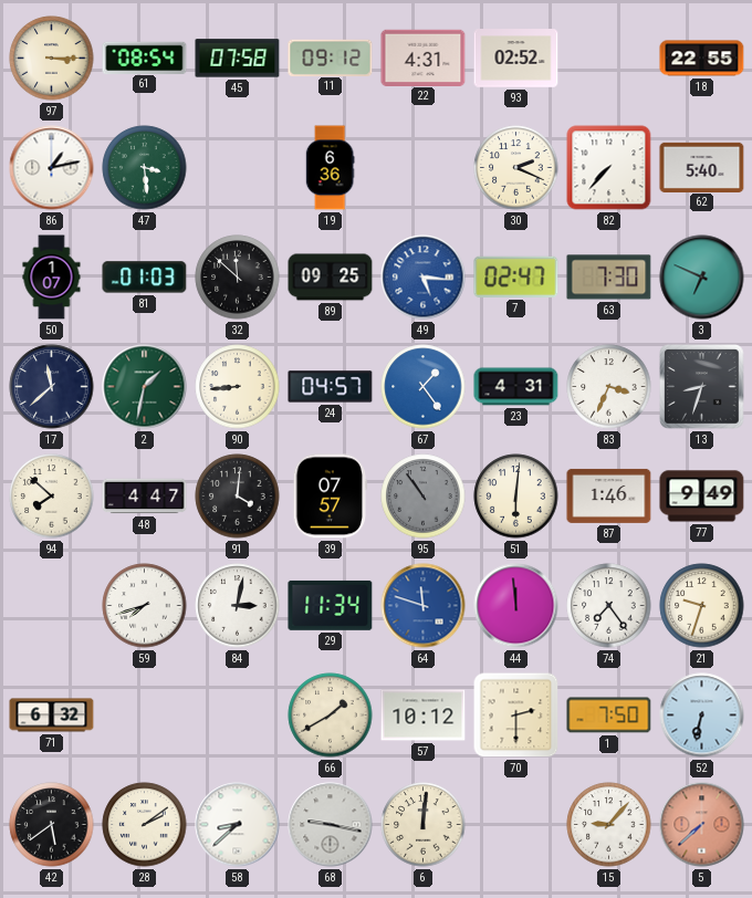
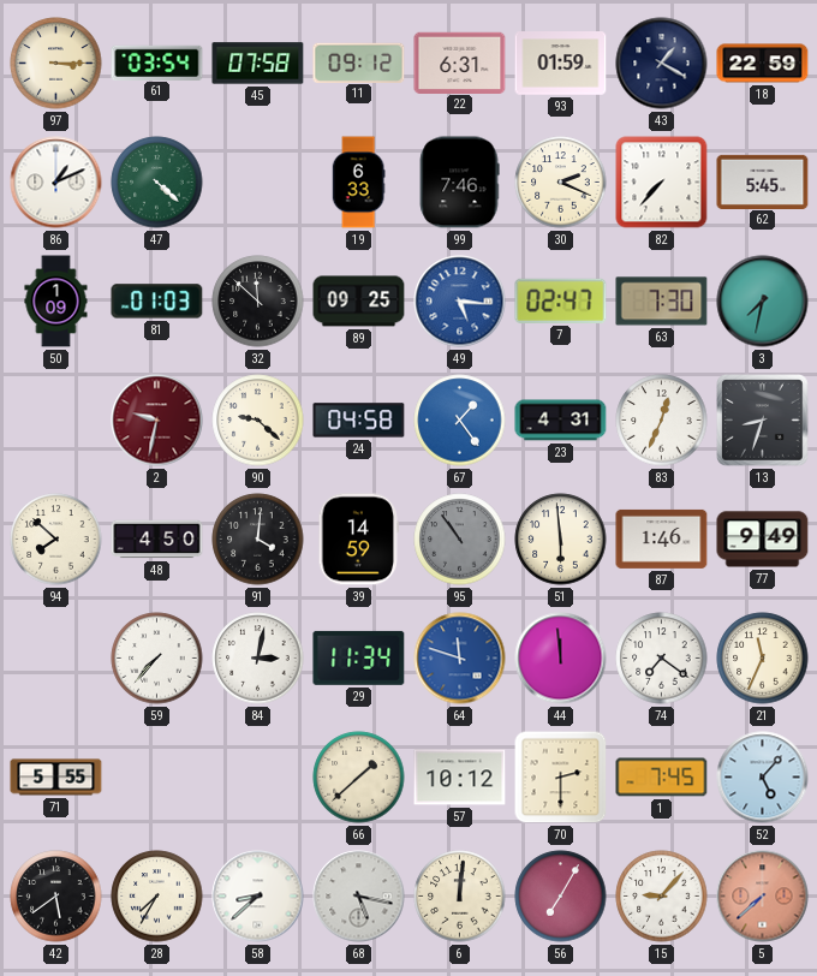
61: 08:54 -> 03:54 (157, 63)
22: 4:31 -> 6:31 (460, 63)
93: 02:52 -> 01:59 (561, 64)
43: none -> 1:20 (662, 64)
18: 22:55 -> 22:59 (763, 64)
86: 1:13 -> 1:11 (56, 183)
47: 3:29 -> 4:22 (157, 183)
19: 6:36 -> 6:33 (358, 183)
99: none -> 7:46 (459, 183)
62: 5:40 -> 5:45 (763, 181)
50: 1:07 -> 1:09 (56, 302)
3: 6:49 -> 7:32 (763, 302)
17: 11:38 -> none (52, 387)
2: 1:32 -> 9:32 (157, 421)
2 dial: green -> burgundy (157, 421)
90: 8:44 -> 9:22 (258, 421)
24: 04:57 -> 04:58 (359, 421)
83: 3:34 -> 12:34 (662, 421)
48: 4:47 -> 4:50 (157, 540)
39: 07:57 -> 14:59 (359, 540)
51: 6:01 -> 5:59 (561, 540)
59: 7:42 -> 7:37 (157, 659)
74: 7:24 -> 7:21 (662, 659)
21: 9:33 -> 11:34 (763, 659)
71: 6:32 -> 5:55 (56, 778)
66: 1:40 -> 1:38 (359, 778)
1: 7:50 -> 7:45 (662, 778)
52: 6:32 -> 5:07 (763, 778)
28: 2:09 -> 7:35 (157, 897)
68: 9:17 -> 5:17 (359, 897)
56: none -> 7:05 (561, 897)
